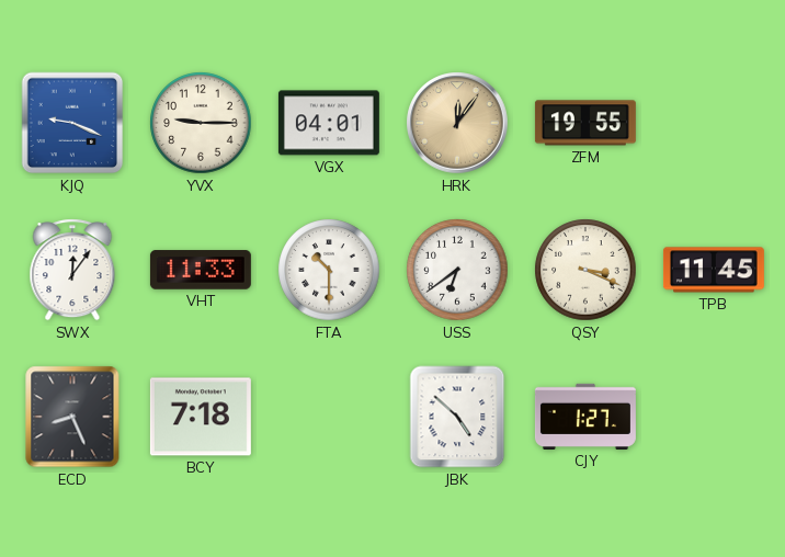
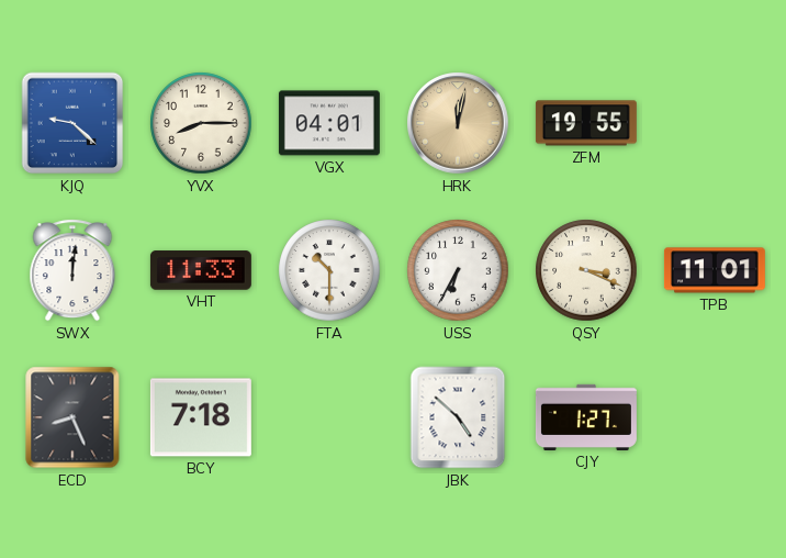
KJQ: 9:19 -> 9:22 (72, 123)
YVX: 9:15 -> 8:15 (201, 123)
HRK: 12:06 -> 12:02 (458, 123)
SWX: 12:06 -> 12:01 (72, 270)
USS: 6:39 -> 6:35 (458, 270)
TPB: 11:45 -> 11:01 (715, 270)
